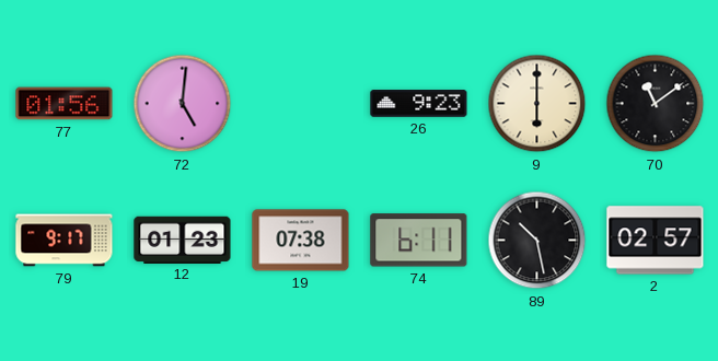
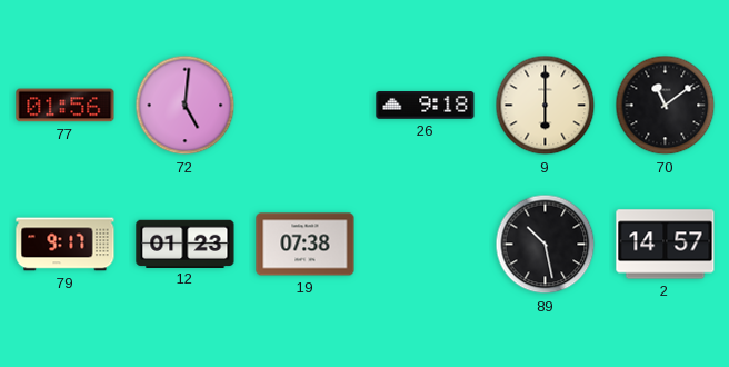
26: 9:23 -> 9:18 (426, 106)
74: 6:11 -> none (419, 241)
2: 02:57 -> 14:57 (666, 245)
